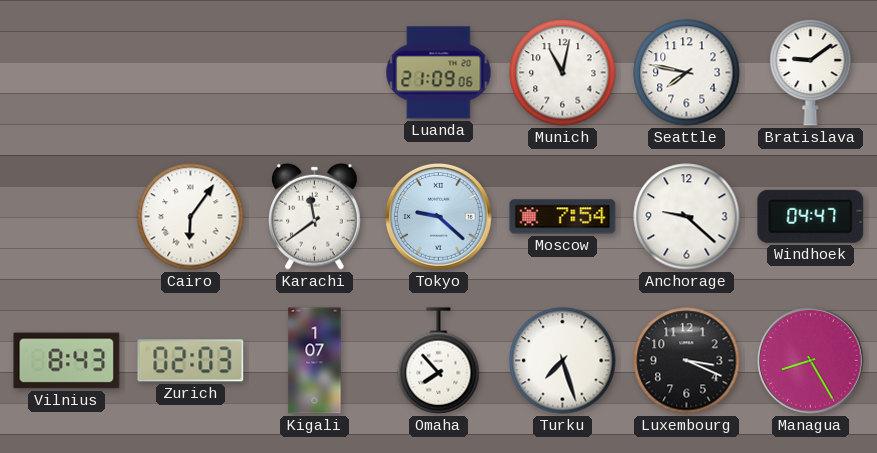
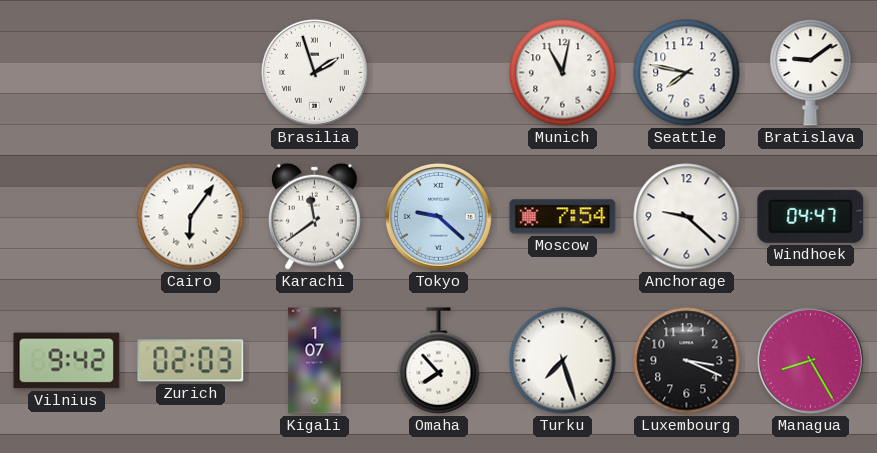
Brasilia: none -> 1:57 (315, 73)
Luanda: 21:09 -> none (439, 73)
Vilnius: 8:43 -> 9:42 (67, 361)
